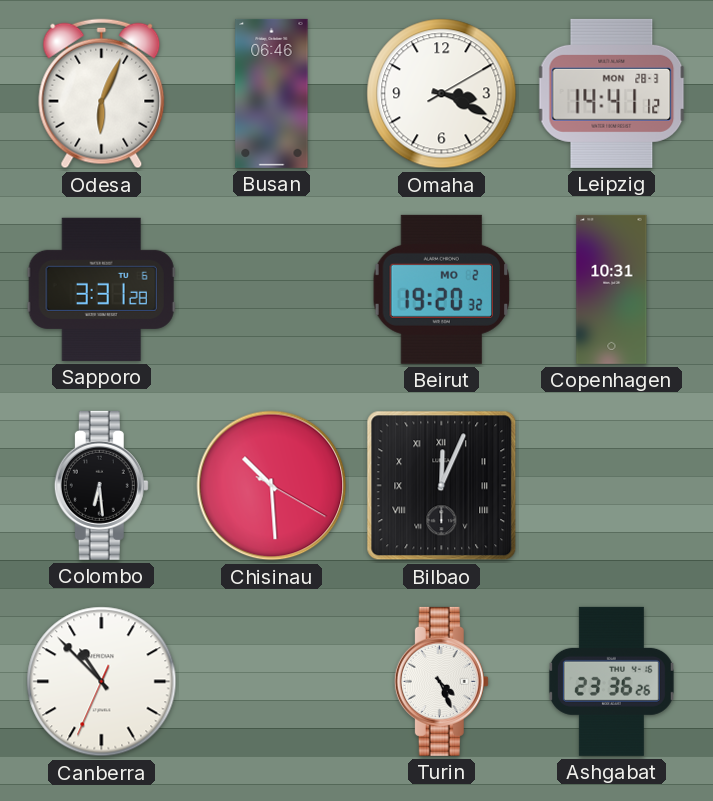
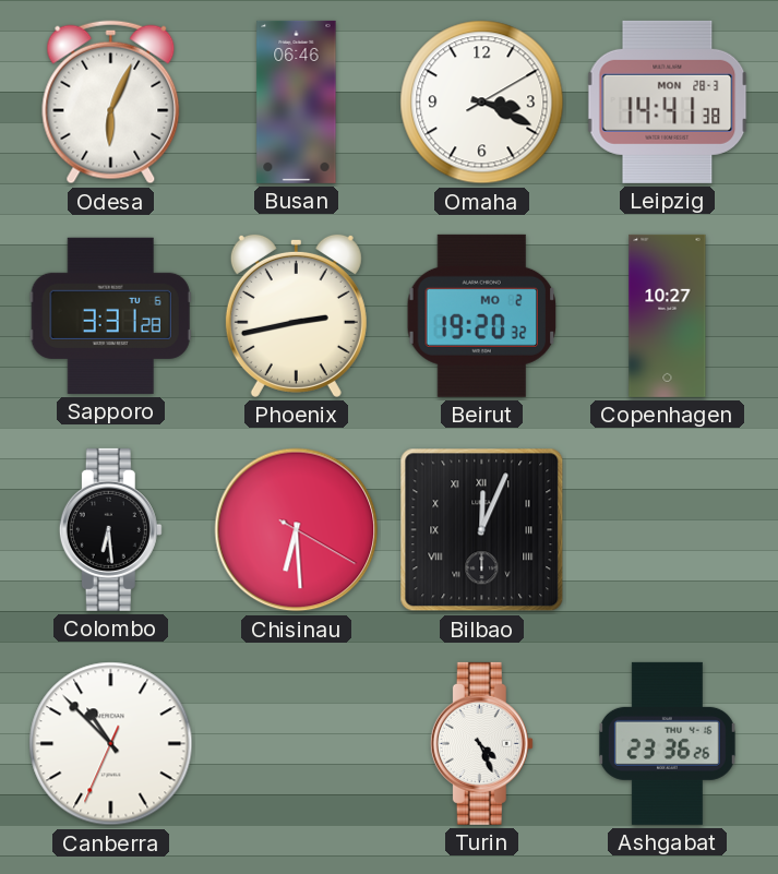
Leipzig: 14:41:12 -> 14:41:38 (668, 101)
Phoenix: none -> 2:43 (296, 315)
Copenhagen: 10:31 -> 10:27 (668, 315)
Chisinau: 10:29 -> 6:29 (297, 530)
